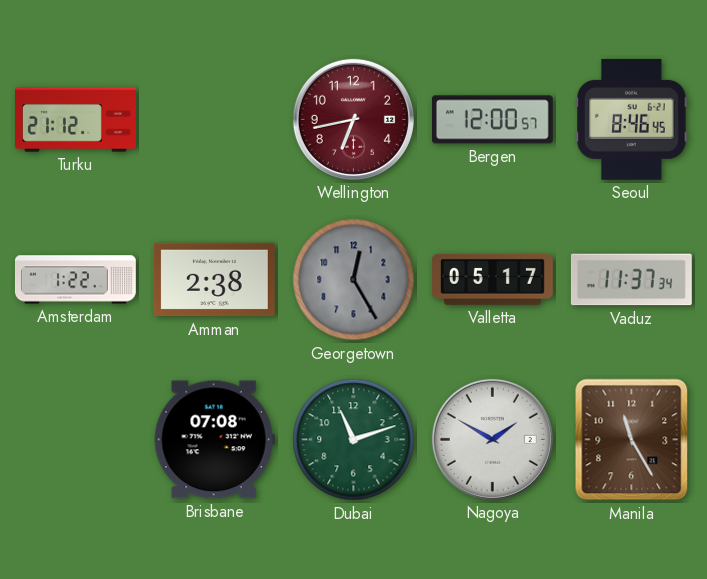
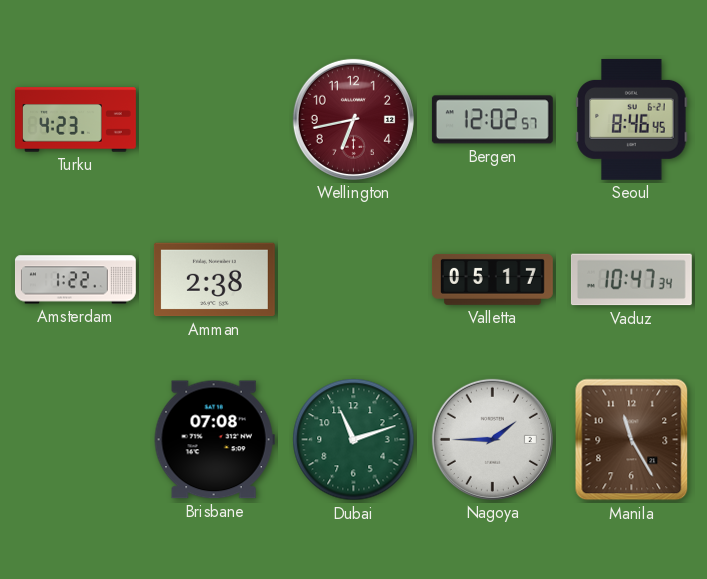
Turku: 21:12 -> 4:23 (76, 120)
Bergen: 12:00 -> 12:02 (492, 120)
Georgetown: 12:25 -> none (354, 280)
Vaduz: 11:37 -> 10:47 (631, 280)
Nagoya: 1:50 -> 1:45 (492, 439)
